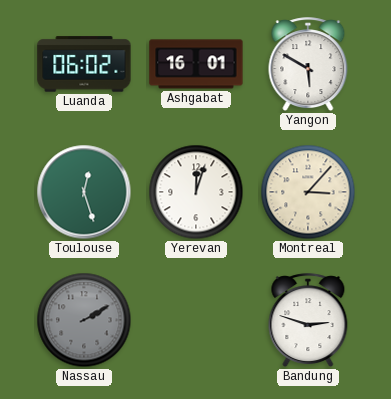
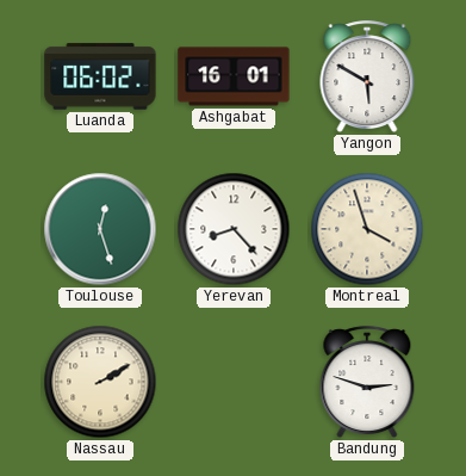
Yerevan: 12:03 -> 8:23 (234, 229)
Montreal: 3:07 -> 3:57 (367, 229)
Nassau dial: grey -> cream (100, 382)
